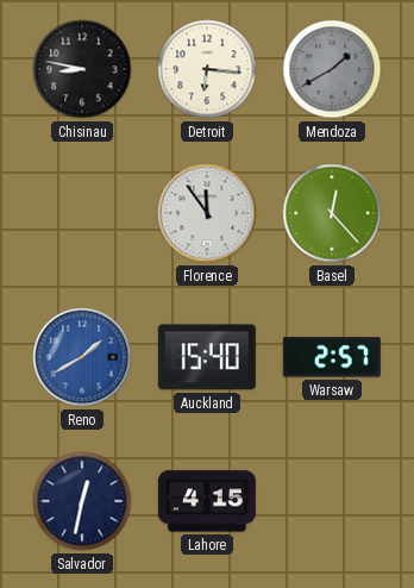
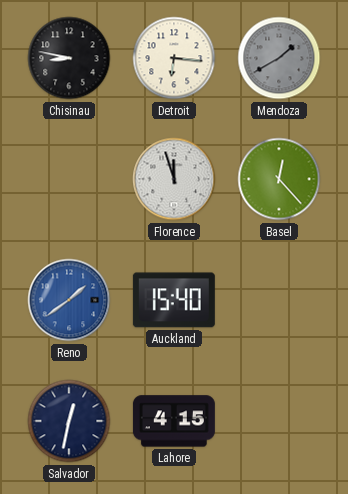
Florence: 11:54 -> 11:57 (174, 179)
Reno: 1:40 -> 1:39 (69, 300)
Warsaw: 2:57 -> none (332, 357)
